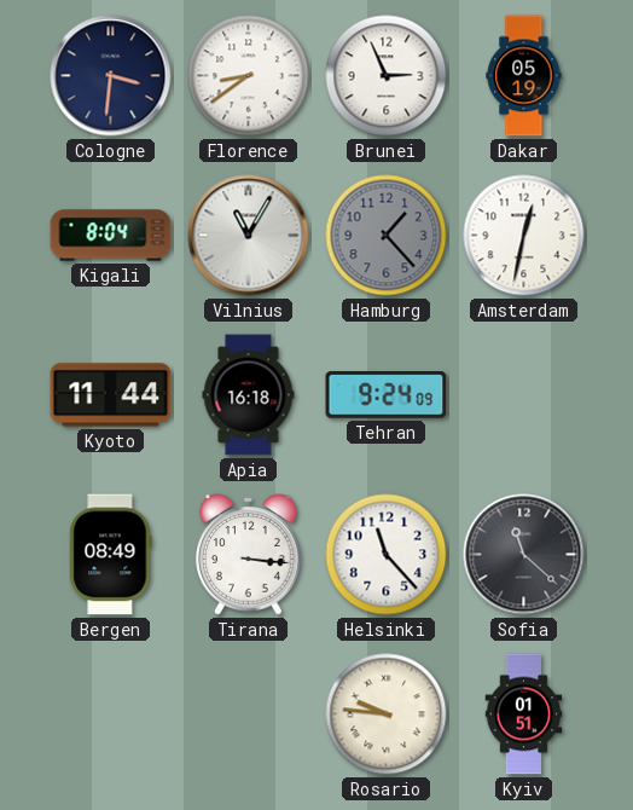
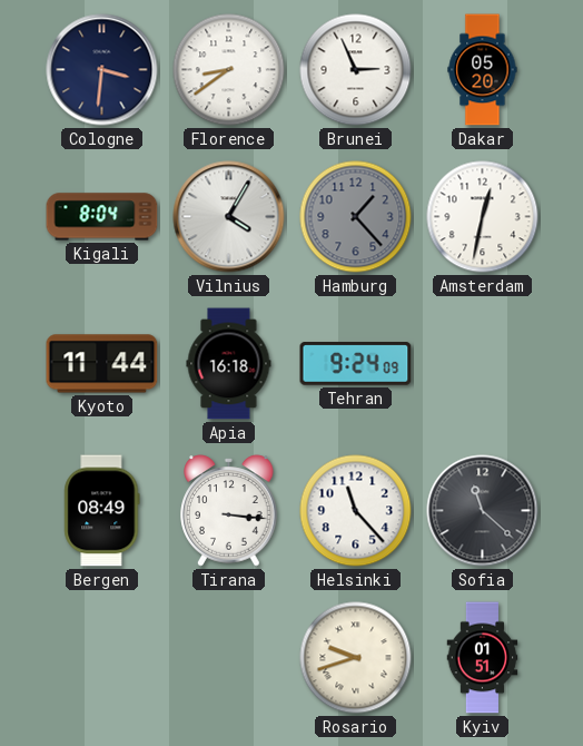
Dakar: 05:19 -> 05:20 (483, 70)
Vilnius: 11:05 -> 4:05 (229, 217)
Rosario: 9:46 -> 9:42 (356, 658)
